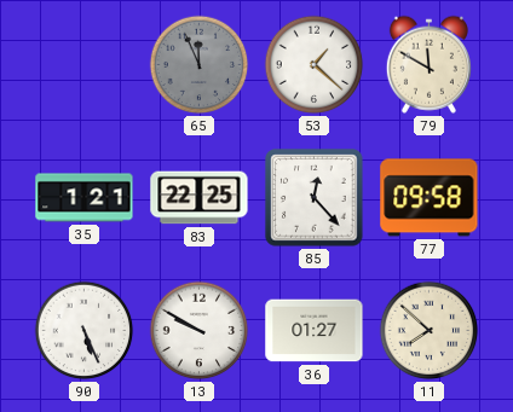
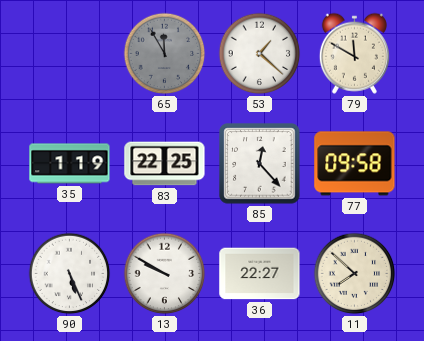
65: 11:56 -> 11:55 (165, 54)
35: 1:21 -> 1:19 (70, 164)
36: 01:27 -> 22:27 (260, 274)
